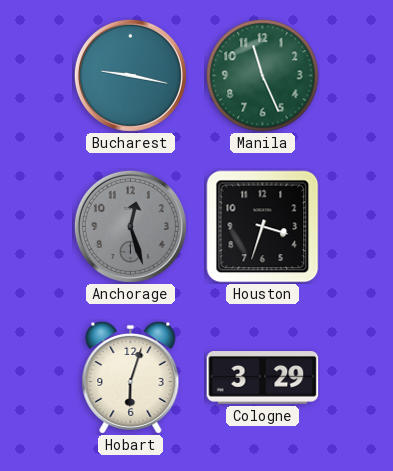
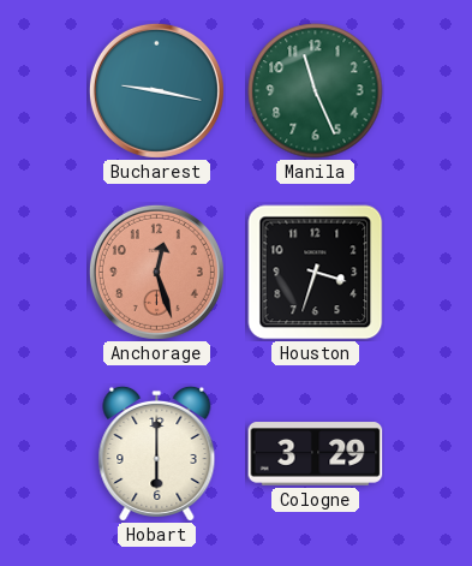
Anchorage dial: grey -> salmon (156, 272)
Hobart: 6:03 -> 6:00 (157, 453)
